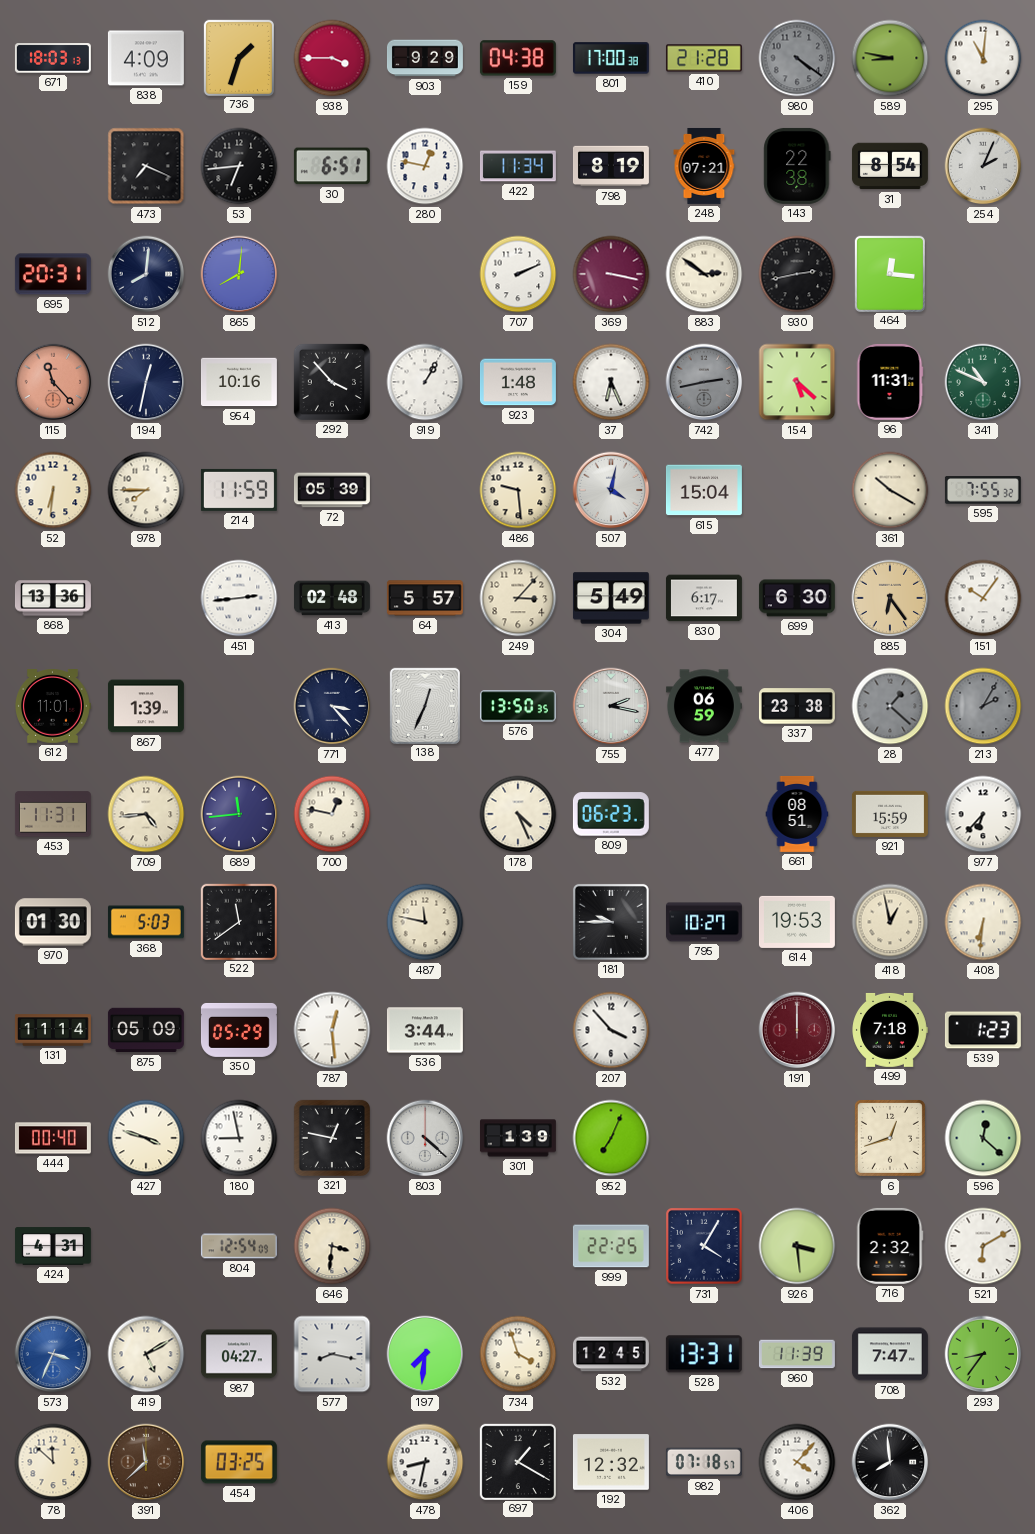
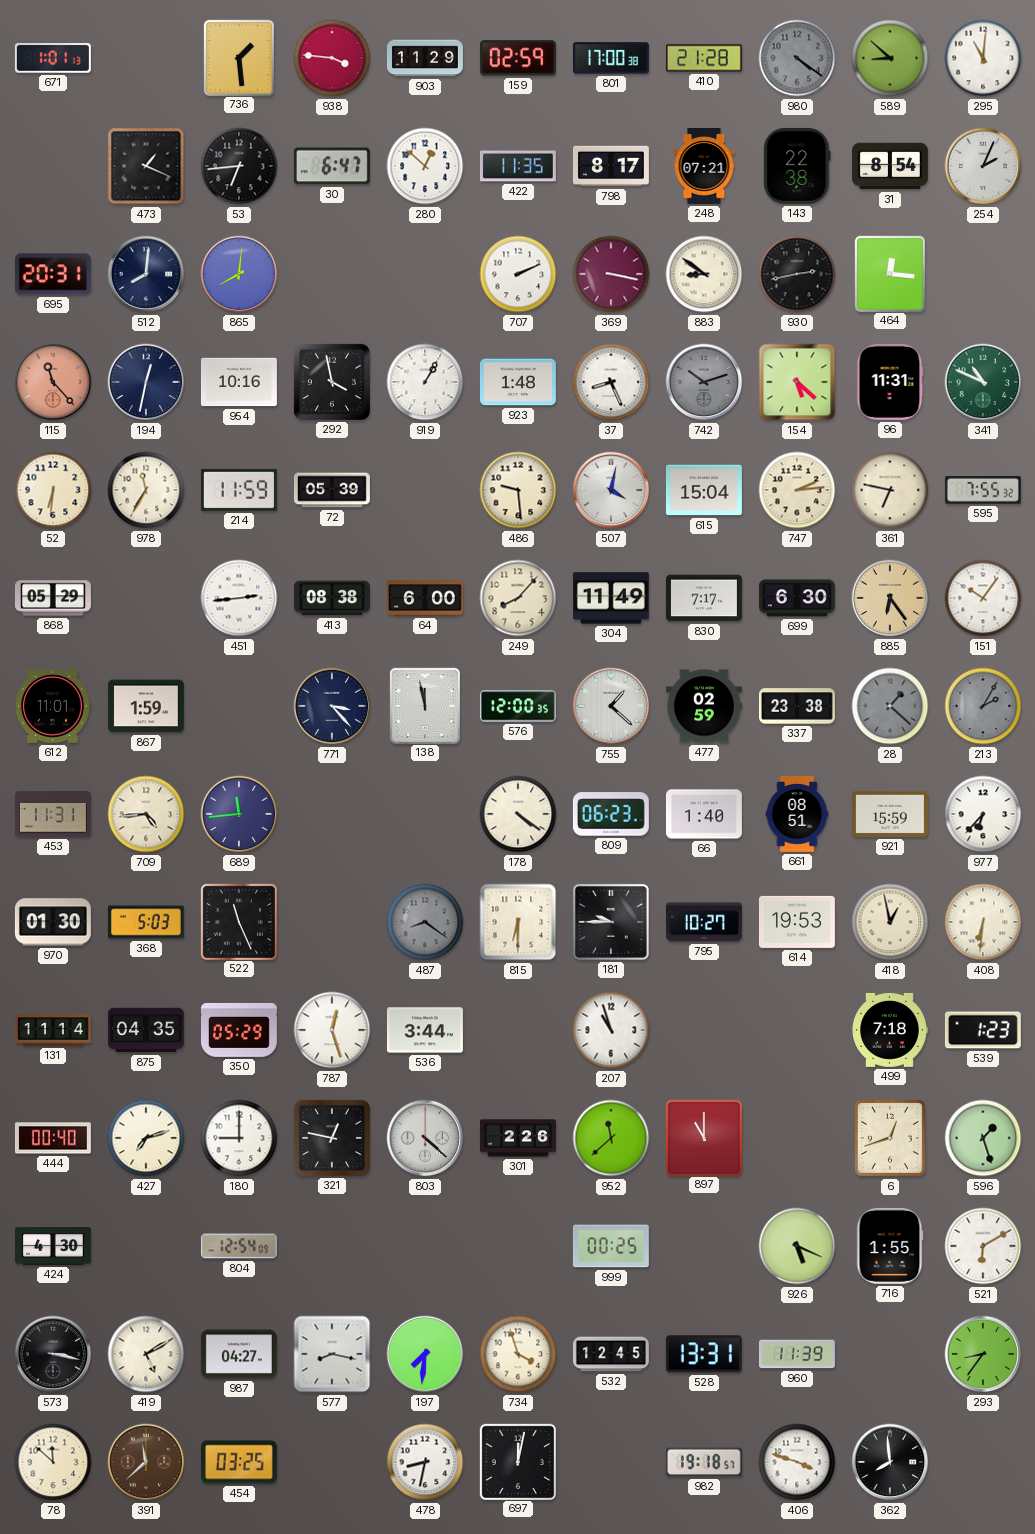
671: 18:03 -> 1:01 (53, 58)
838: 4:09 -> none (146, 58)
736: 1:33 -> 1:29 (239, 57)
938: 3:45 -> 3:46 (332, 58)
903: 9:29 -> 11:29 (425, 58)
159: 04:38 -> 02:59 (518, 58)
589: 8:47 -> 8:52 (890, 58)
473: 7:19 -> 1:19 (146, 166)
30: 6:51 -> 6:47 (332, 166)
280: 12:47 -> 12:52 (425, 166)
422: 11:34 -> 11:35 (518, 166)
798: 8:19 -> 8:17 (611, 166)
883: 2:51 -> 8:51 (704, 274)
292: 3:53 -> 3:58 (332, 382)
37: 6:26 -> 8:26 (611, 382)
742: 2:43 -> 10:12 (704, 382)
978: 7:45 -> 11:35 (146, 490)
747: none -> 2:14 (797, 490)
361: 10:20 -> 6:47 (890, 490)
868: 13:36 -> 05:29 (53, 598)
413: 02:48 -> 08:38 (332, 598)
64: 5:57 -> 6:00 (425, 598)
249: 3:07 -> 8:07 (518, 598)
304: 5:49 -> 11:49 (611, 598)
830: 6:17 -> 7:17 (704, 598)
867: 1:39 -> 1:59 (146, 706)
138: 12:34 -> 11:58 (425, 705)
576: 13:50 -> 12:00 (518, 706)
755: 2:17 -> 1:22 (611, 706)
477: 06:59 -> 02:59 (704, 706)
700: 12:47 -> none (332, 814)
178: 4:26 -> 4:21 (518, 814)
66: none -> 1:40 (704, 814)
522: 11:39 -> 11:26 (238, 921)
487: 11:47 -> 8:21 (425, 922)
487 dial: cream -> grey (425, 922)
815: none -> 6:30 (518, 922)
875: 05:09 -> 04:35 (146, 1030)
787: 12:29 -> 12:27 (332, 1030)
207: 3:53 -> 10:57 (611, 1030)
191: 12:00 -> none (797, 1030)
427: 3:48 -> 7:12 (146, 1138)
180: 8:58 -> 9:00 (239, 1138)
301: 1:39 -> 2:26 (518, 1138)
952: 7:04 -> 11:38 (611, 1138)
897: none -> 11:00 (703, 1137)
596: 12:22 -> 1:27 (983, 1138)
424: 4:31 -> 4:30 (53, 1246)
646: 3:31 -> none (332, 1246)
999: 22:25 -> 00:25 (611, 1246)
731: 4:05 -> none (705, 1247)
926: 3:29 -> 5:19 (797, 1246)
716: 2:32 -> 1:55 (890, 1246)
573: 3:34 -> 3:17 (53, 1354)
573 dial: blue -> black (53, 1354)
708: 7:47 -> none (890, 1354)
697: 1:20 -> 12:02 (517, 1461)
192: 12:32 -> none (611, 1462)
982: 07:18 -> 19:18 (704, 1462)
406: 4:07 -> 3:48 (797, 1462)
